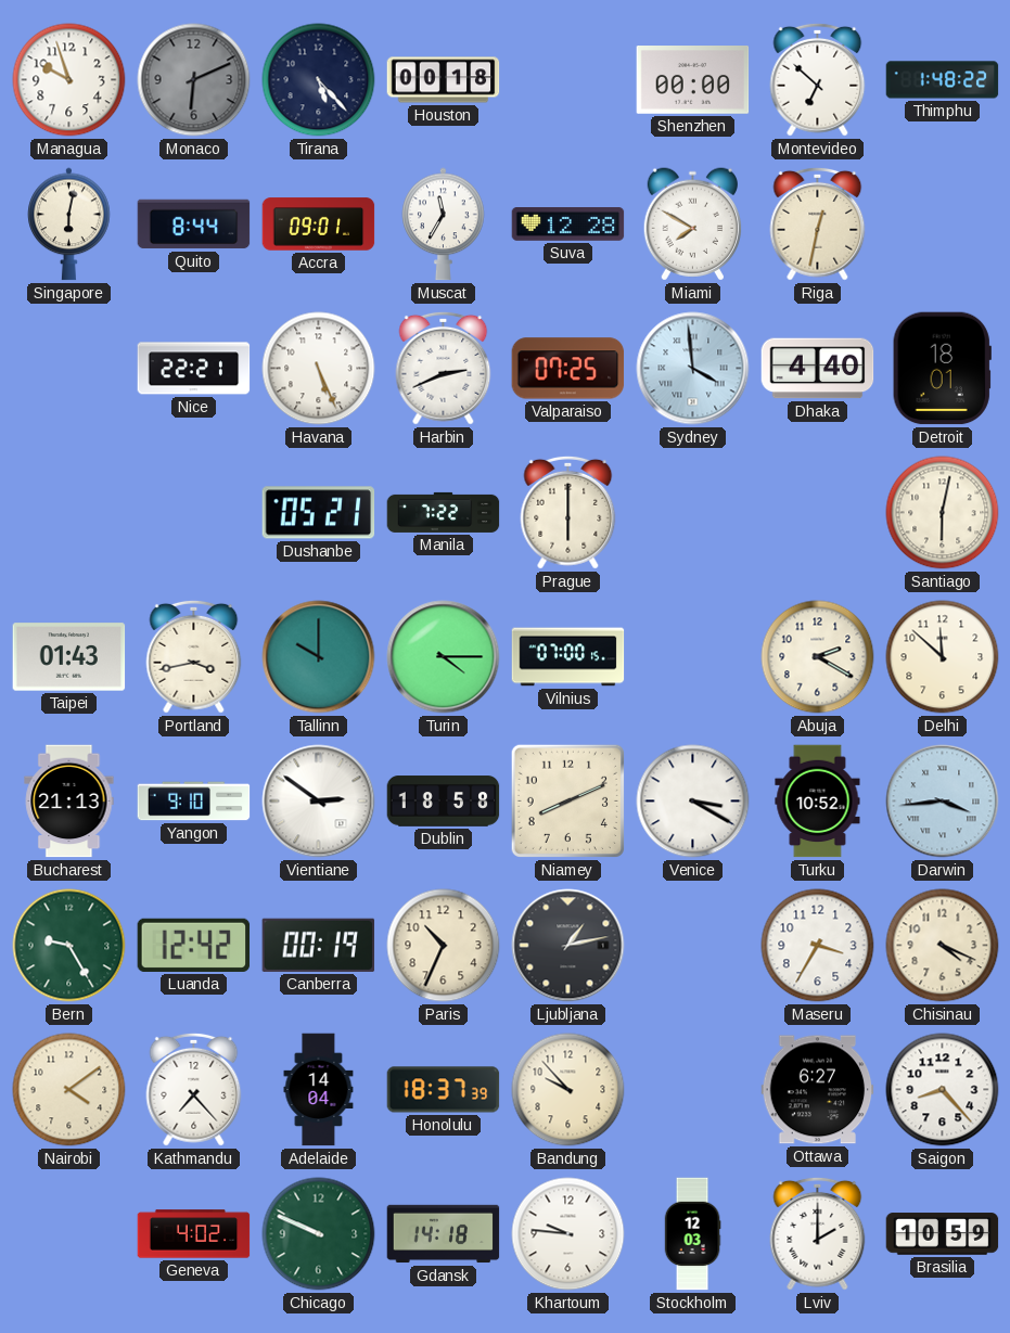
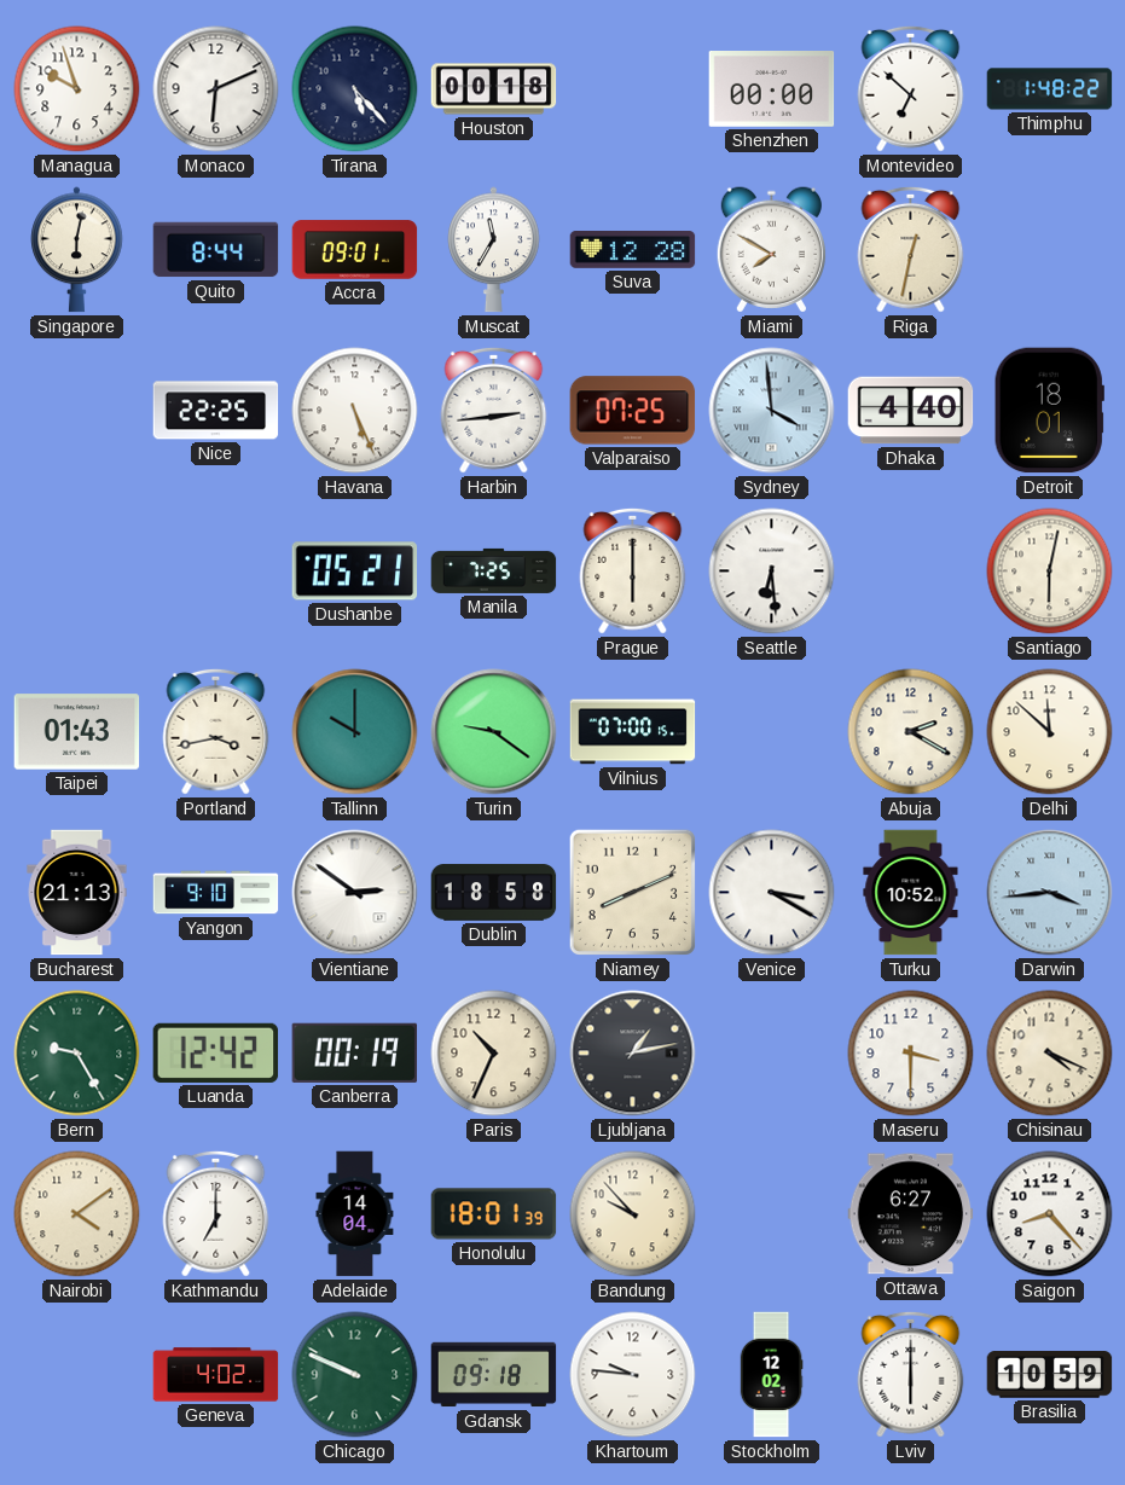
Monaco dial: grey -> white (216, 89)
Nice: 22:21 -> 22:25 (216, 411)
Harbin: 2:41 -> 2:44 (494, 410)
Manila: 7:22 -> 7:25 (494, 570)
Seattle: none -> 6:29 (772, 572)
Turin: 4:15 -> 9:21 (494, 732)
Maseru: 3:35 -> 3:30 (911, 1054)
Kathmandu: 7:23 -> 7:00 (216, 1213)
Honolulu: 18:37 -> 18:01 (494, 1214)
Gdansk: 14:18 -> 09:18 (494, 1375)
Stockholm: 12:03 -> 12:02 (771, 1375)
Lviv: 2:00 -> 6:00 (911, 1374)
